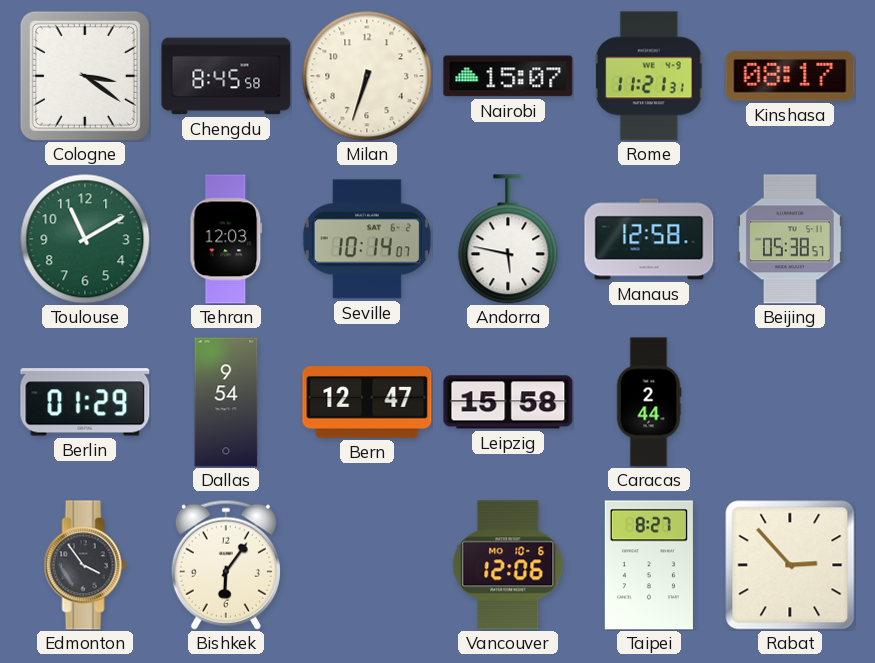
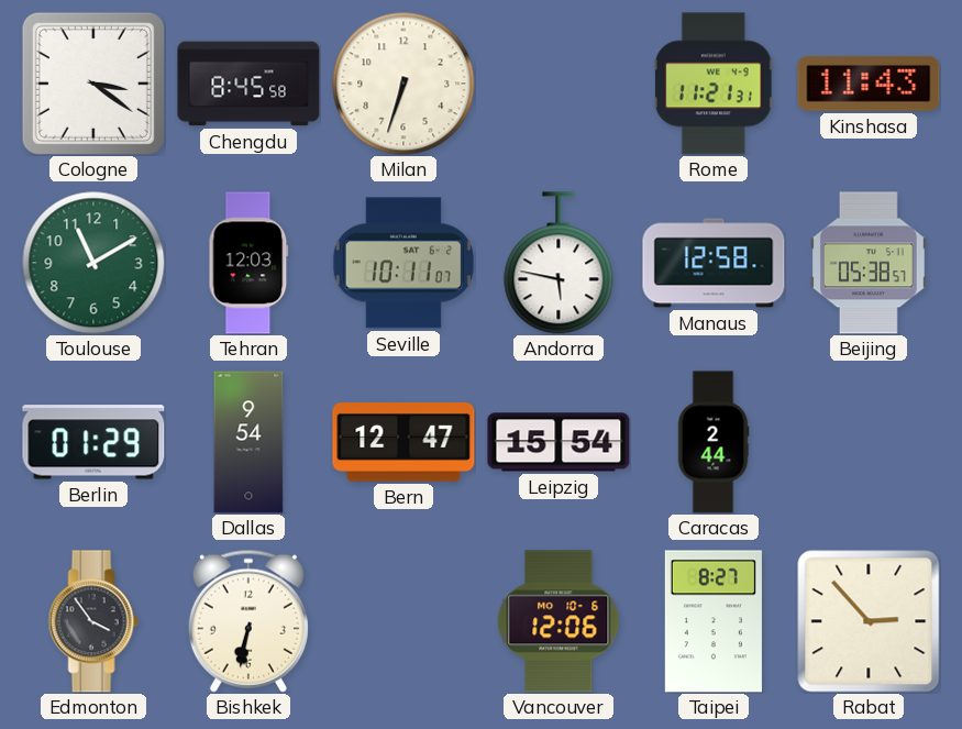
Nairobi: 15:07 -> none (508, 76)
Kinshasa: 08:17 -> 11:43 (869, 84)
Seville: 10:14 -> 10:11 (403, 263)
Leipzig: 15:58 -> 15:54 (559, 442)
Bishkek: 6:06 -> 6:32 (248, 621)
